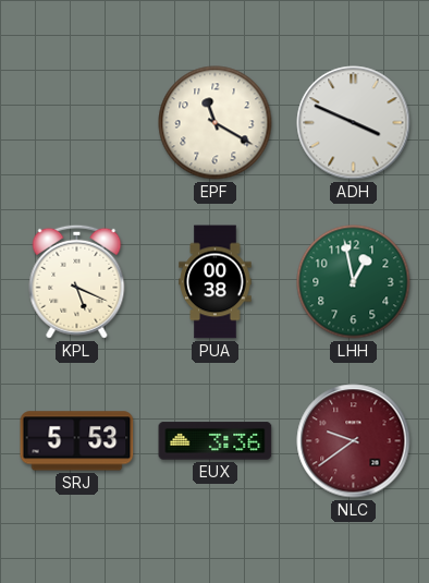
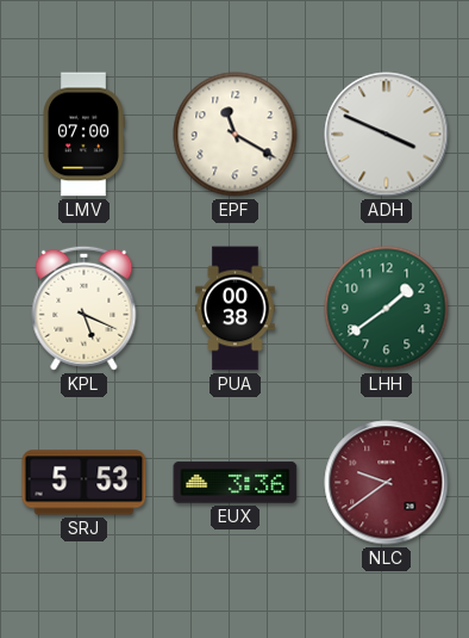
LMV: none -> 07:00 (83, 135)
LHH: 12:58 -> 1:39 (387, 309)
